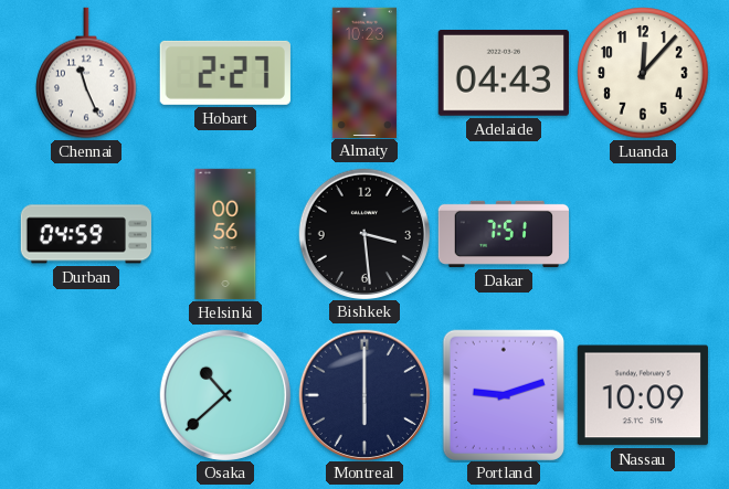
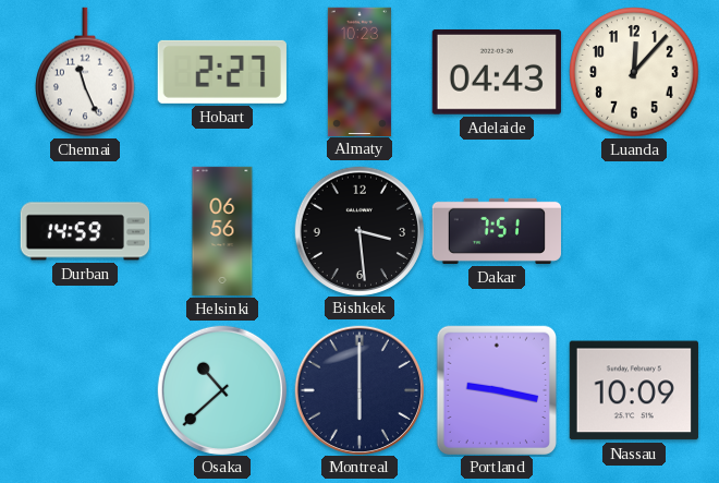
Durban: 04:59 -> 14:59 (84, 231)
Helsinki: 00:56 -> 06:56 (222, 231)
Portland: 9:12 -> 9:17 (496, 389)
